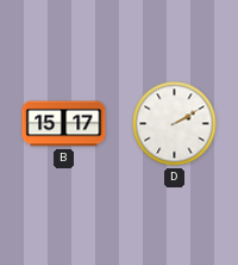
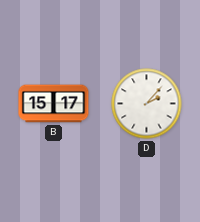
D: 2:10 -> 2:07 (147, 104)
